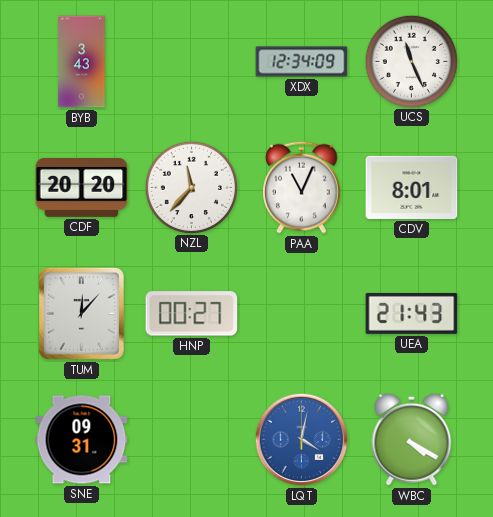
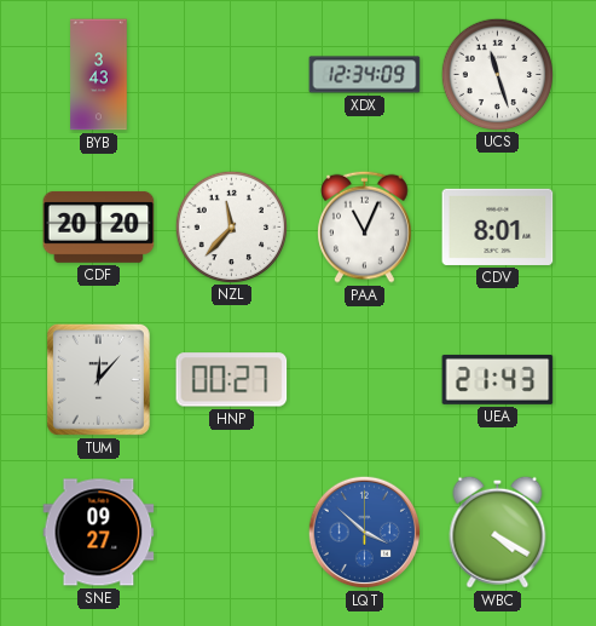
UCS: 11:26 -> 11:27 (497, 74)
SNE: 09:31 -> 09:27 (99, 533)
LQT: 4:02 -> 3:52 (365, 533)
